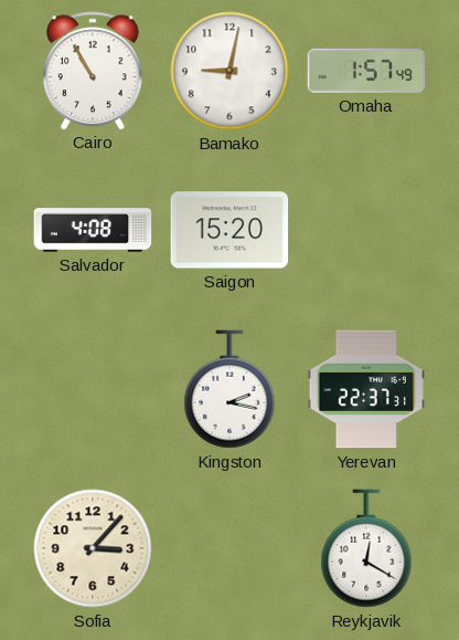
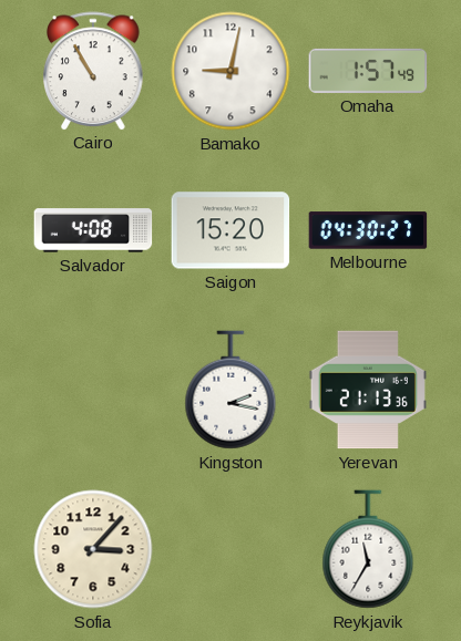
Melbourne: none -> 04:30 (368, 230)
Yerevan: 22:37 -> 21:13 (368, 390)
Reykjavik: 12:20 -> 11:35 (368, 549)
